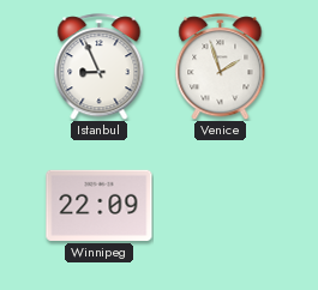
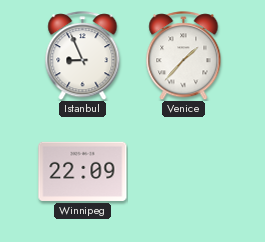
Venice: 1:57 -> 1:37 (184, 56)
